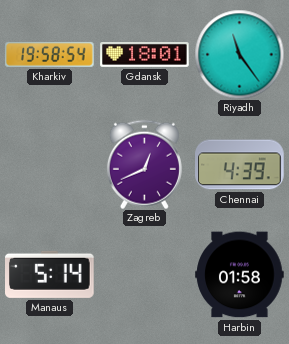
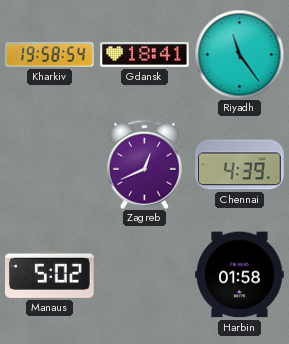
Gdansk: 18:01 -> 18:41 (145, 55)
Manaus: 5:14 -> 5:02 (50, 274)
